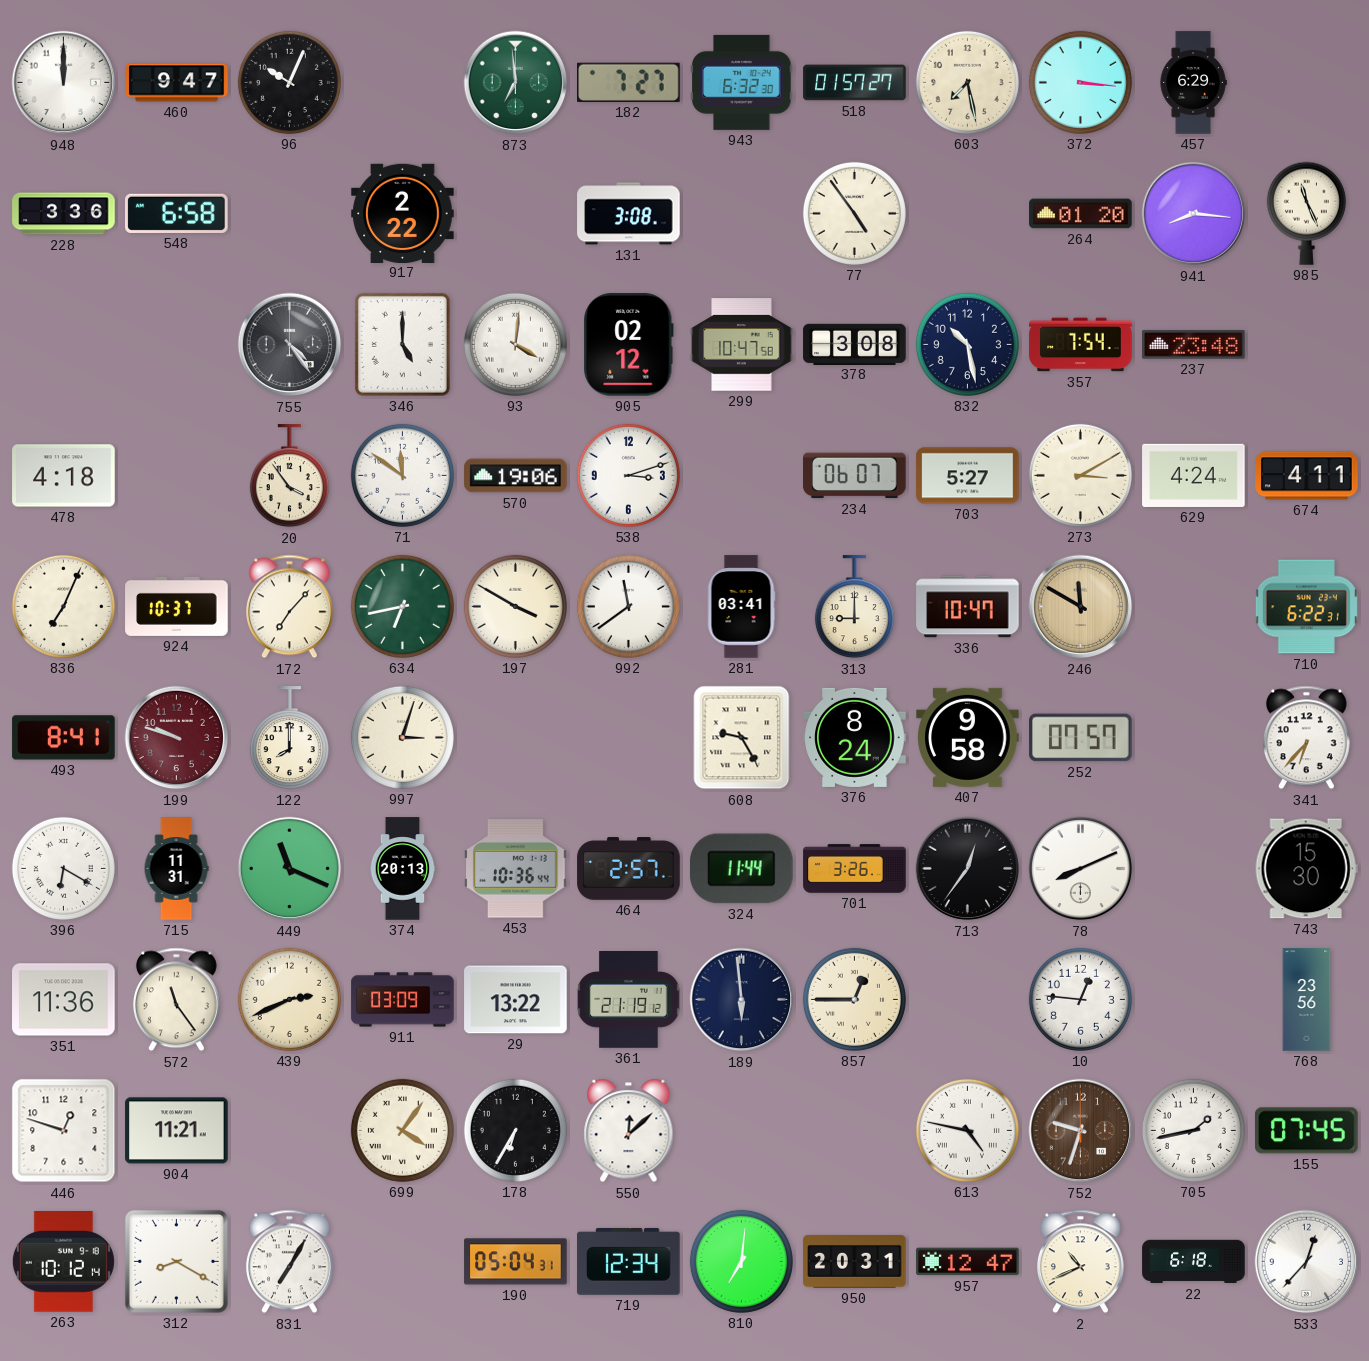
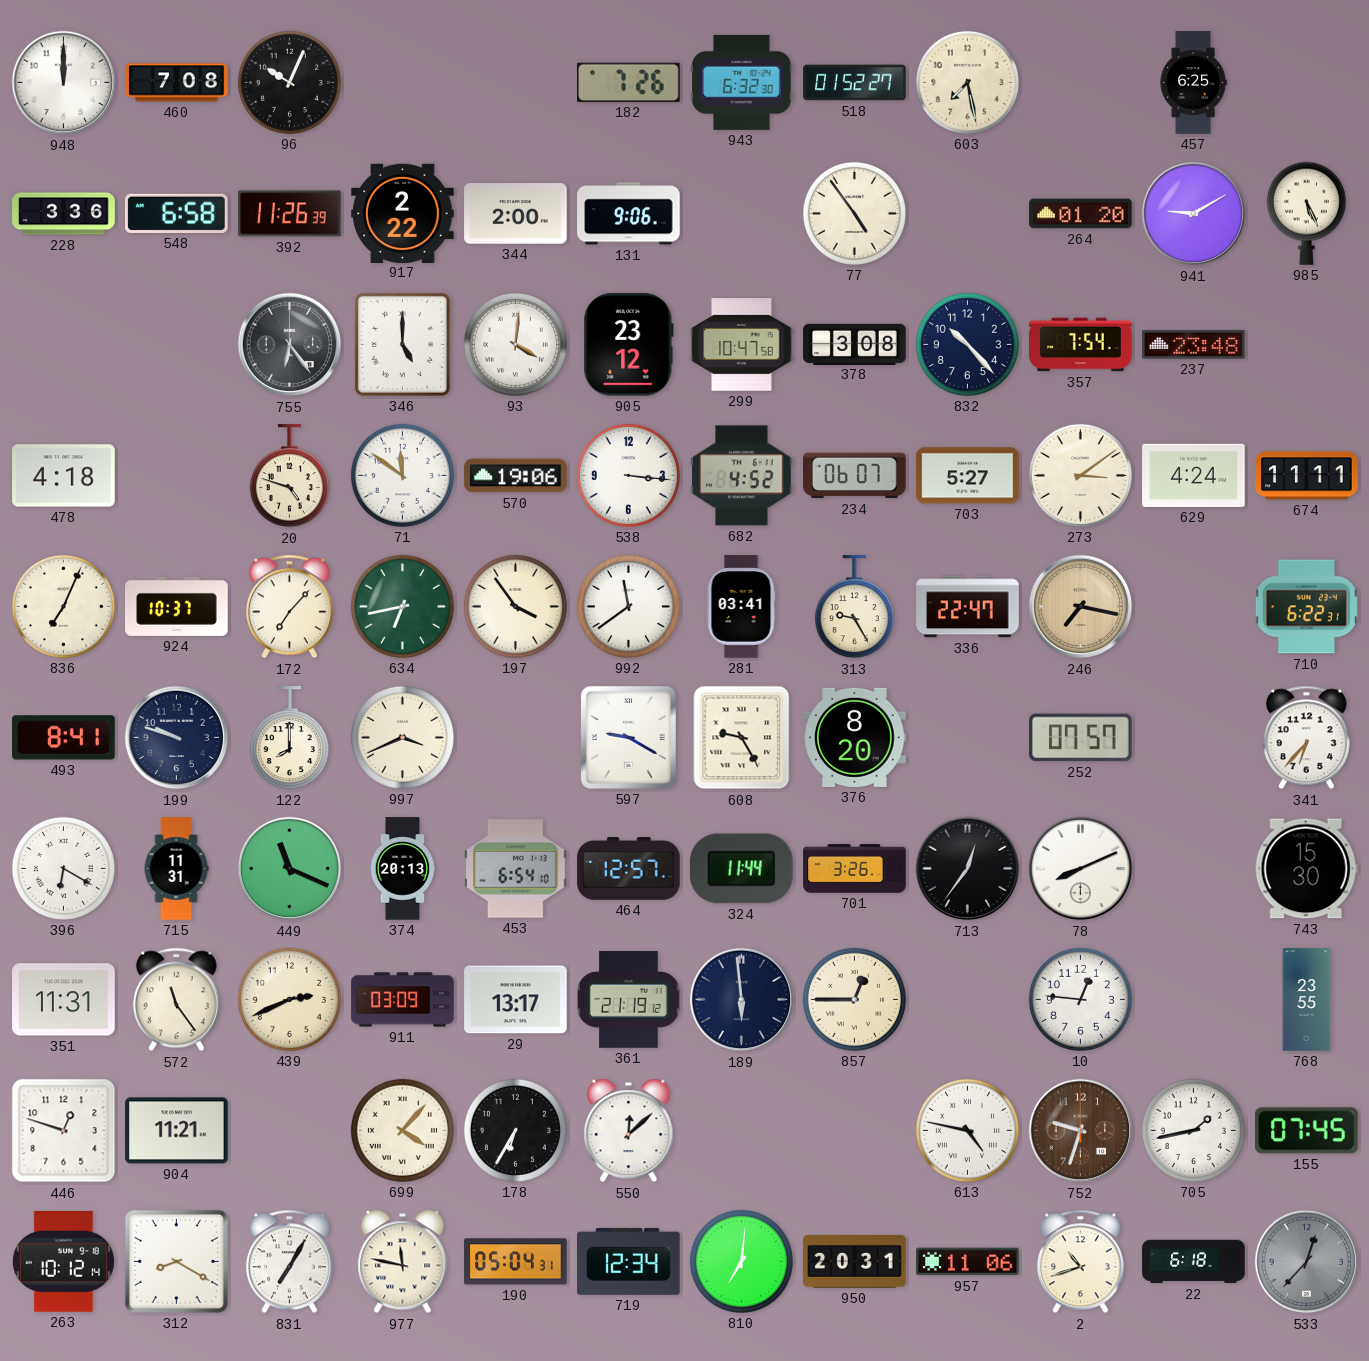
460: 9:47 -> 7:08 (177, 83)
873: 6:59 -> none (516, 83)
182: 7:27 -> 7:26 (629, 82)
518: 01:57 -> 01:52 (855, 83)
372: 3:16 -> none (1080, 82)
457: 6:29 -> 6:25 (1193, 83)
392: none -> 11:26 (290, 214)
344: none -> 2:00 (516, 214)
131: 3:08 -> 9:06 (629, 214)
941: 8:16 -> 9:10 (1194, 214)
985: 11:26 -> 5:26 (1306, 213)
755: 4:24 -> 6:24 (290, 345)
905: 02:12 -> 23:12 (629, 345)
832: 10:28 -> 10:23 (967, 344)
20: 3:54 -> 4:48 (289, 476)
538: 3:12 -> 3:16 (628, 475)
682: none -> 4:52 (742, 476)
273: 3:10 -> 3:09 (1080, 475)
674: 4:11 -> 11:11 (1307, 476)
197: 3:50 -> 3:54 (515, 606)
313: 9:00 -> 9:25 (854, 607)
336: 10:47 -> 22:47 (968, 607)
246: 11:50 -> 7:17 (1081, 607)
199 dial: burgundy -> navy (177, 738)
997: 3:03 -> 3:41 (402, 737)
597: none -> 9:20 (628, 737)
376: 8:24 -> 8:20 (855, 737)
407: 9:58 -> none (968, 737)
453: 10:36 -> 6:54 (516, 869)
464: 2:57 -> 12:57 (629, 869)
351: 11:36 -> 11:31 (64, 1000)
29: 13:22 -> 13:17 (516, 1000)
768: 23:56 -> 23:55 (1307, 1000)
699: 4:06 -> 4:07 (402, 1130)
977: none -> 11:47 (403, 1262)
957: 12:47 -> 11:06 (968, 1262)
2: 10:41 -> 10:42 (1080, 1262)
533 dial: white -> grey (1307, 1262)
